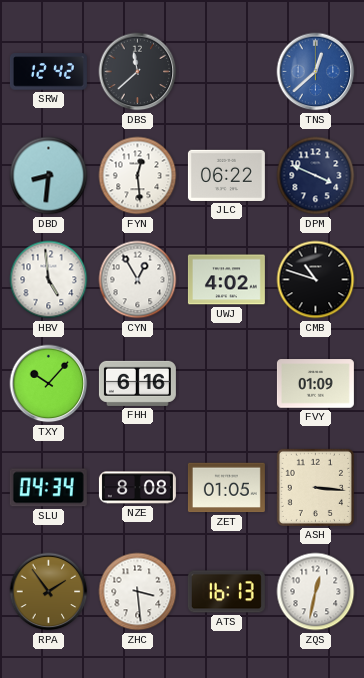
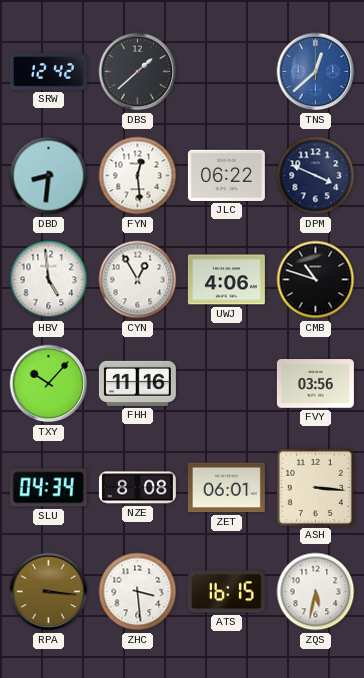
DBS: 11:38 -> 1:38 (138, 72)
UWJ: 4:02 -> 4:06 (226, 280)
FHH: 6:16 -> 11:16 (137, 383)
FVY: 01:09 -> 03:56 (315, 384)
ZET: 01:05 -> 06:01 (226, 488)
RPA: 1:54 -> 3:16 (49, 592)
ATS: 16:13 -> 16:15 (226, 592)
ZQS: 12:32 -> 5:32 (316, 592)
